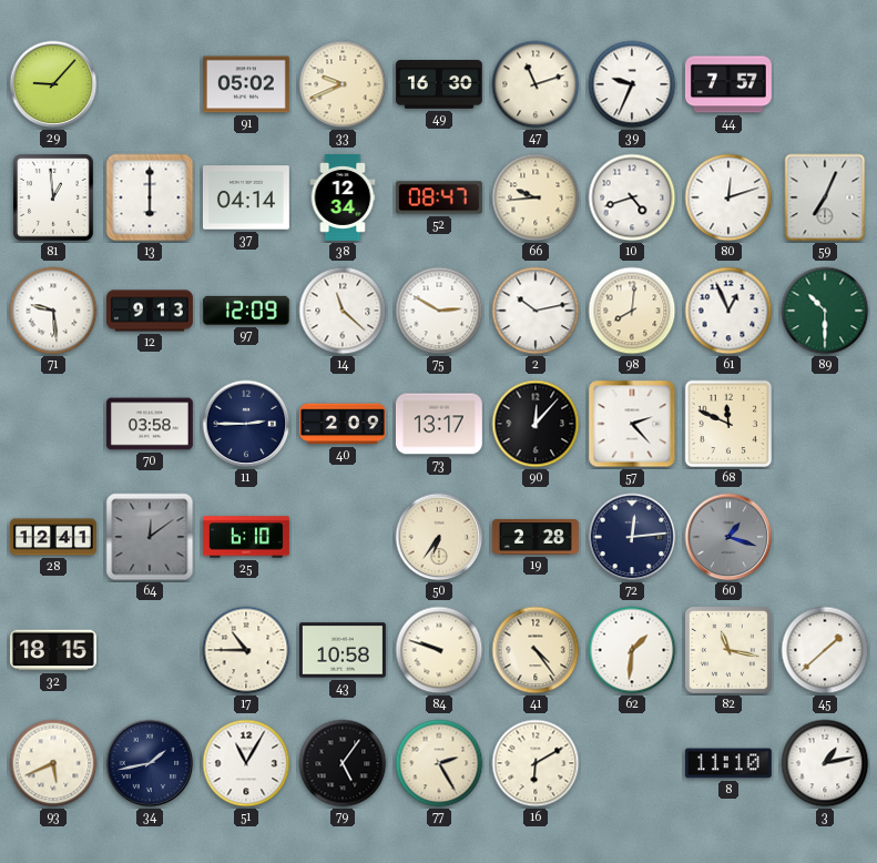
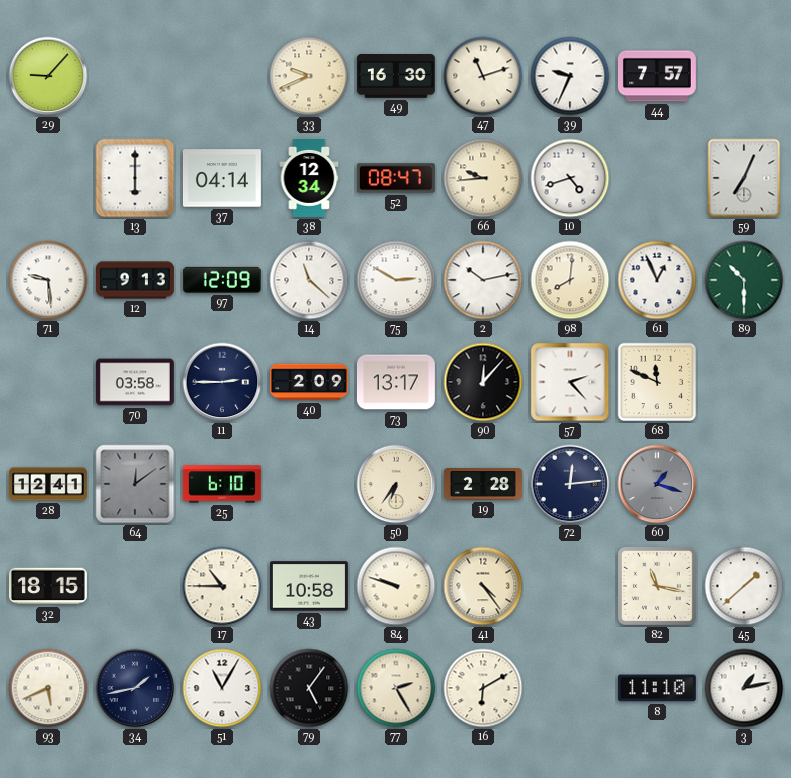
91: 05:02 -> none (246, 84)
81: 12:59 -> none (53, 197)
80: 12:12 -> none (728, 197)
62: 1:31 -> none (632, 650)
